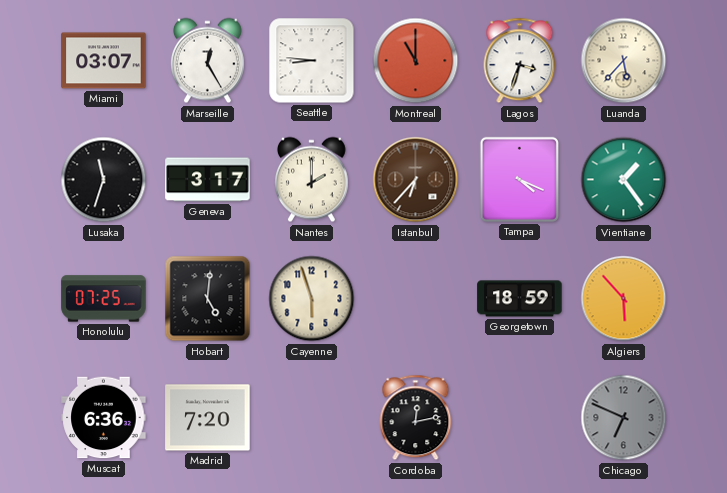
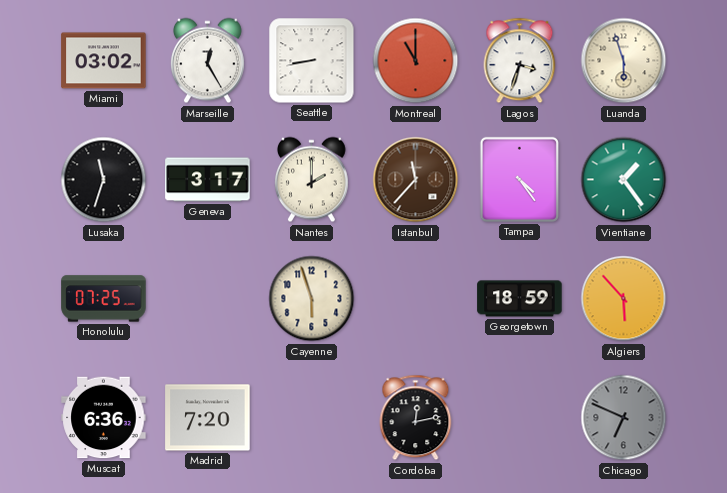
Miami: 03:07 -> 03:02 (104, 61)
Seattle: 8:46 -> 8:43 (312, 61)
Luanda: 5:37 -> 5:57 (624, 61)
Istanbul: 6:37 -> 11:37 (416, 180)
Tampa: 4:19 -> 4:24 (519, 179)
Hobart: 5:01 -> none (208, 299)
